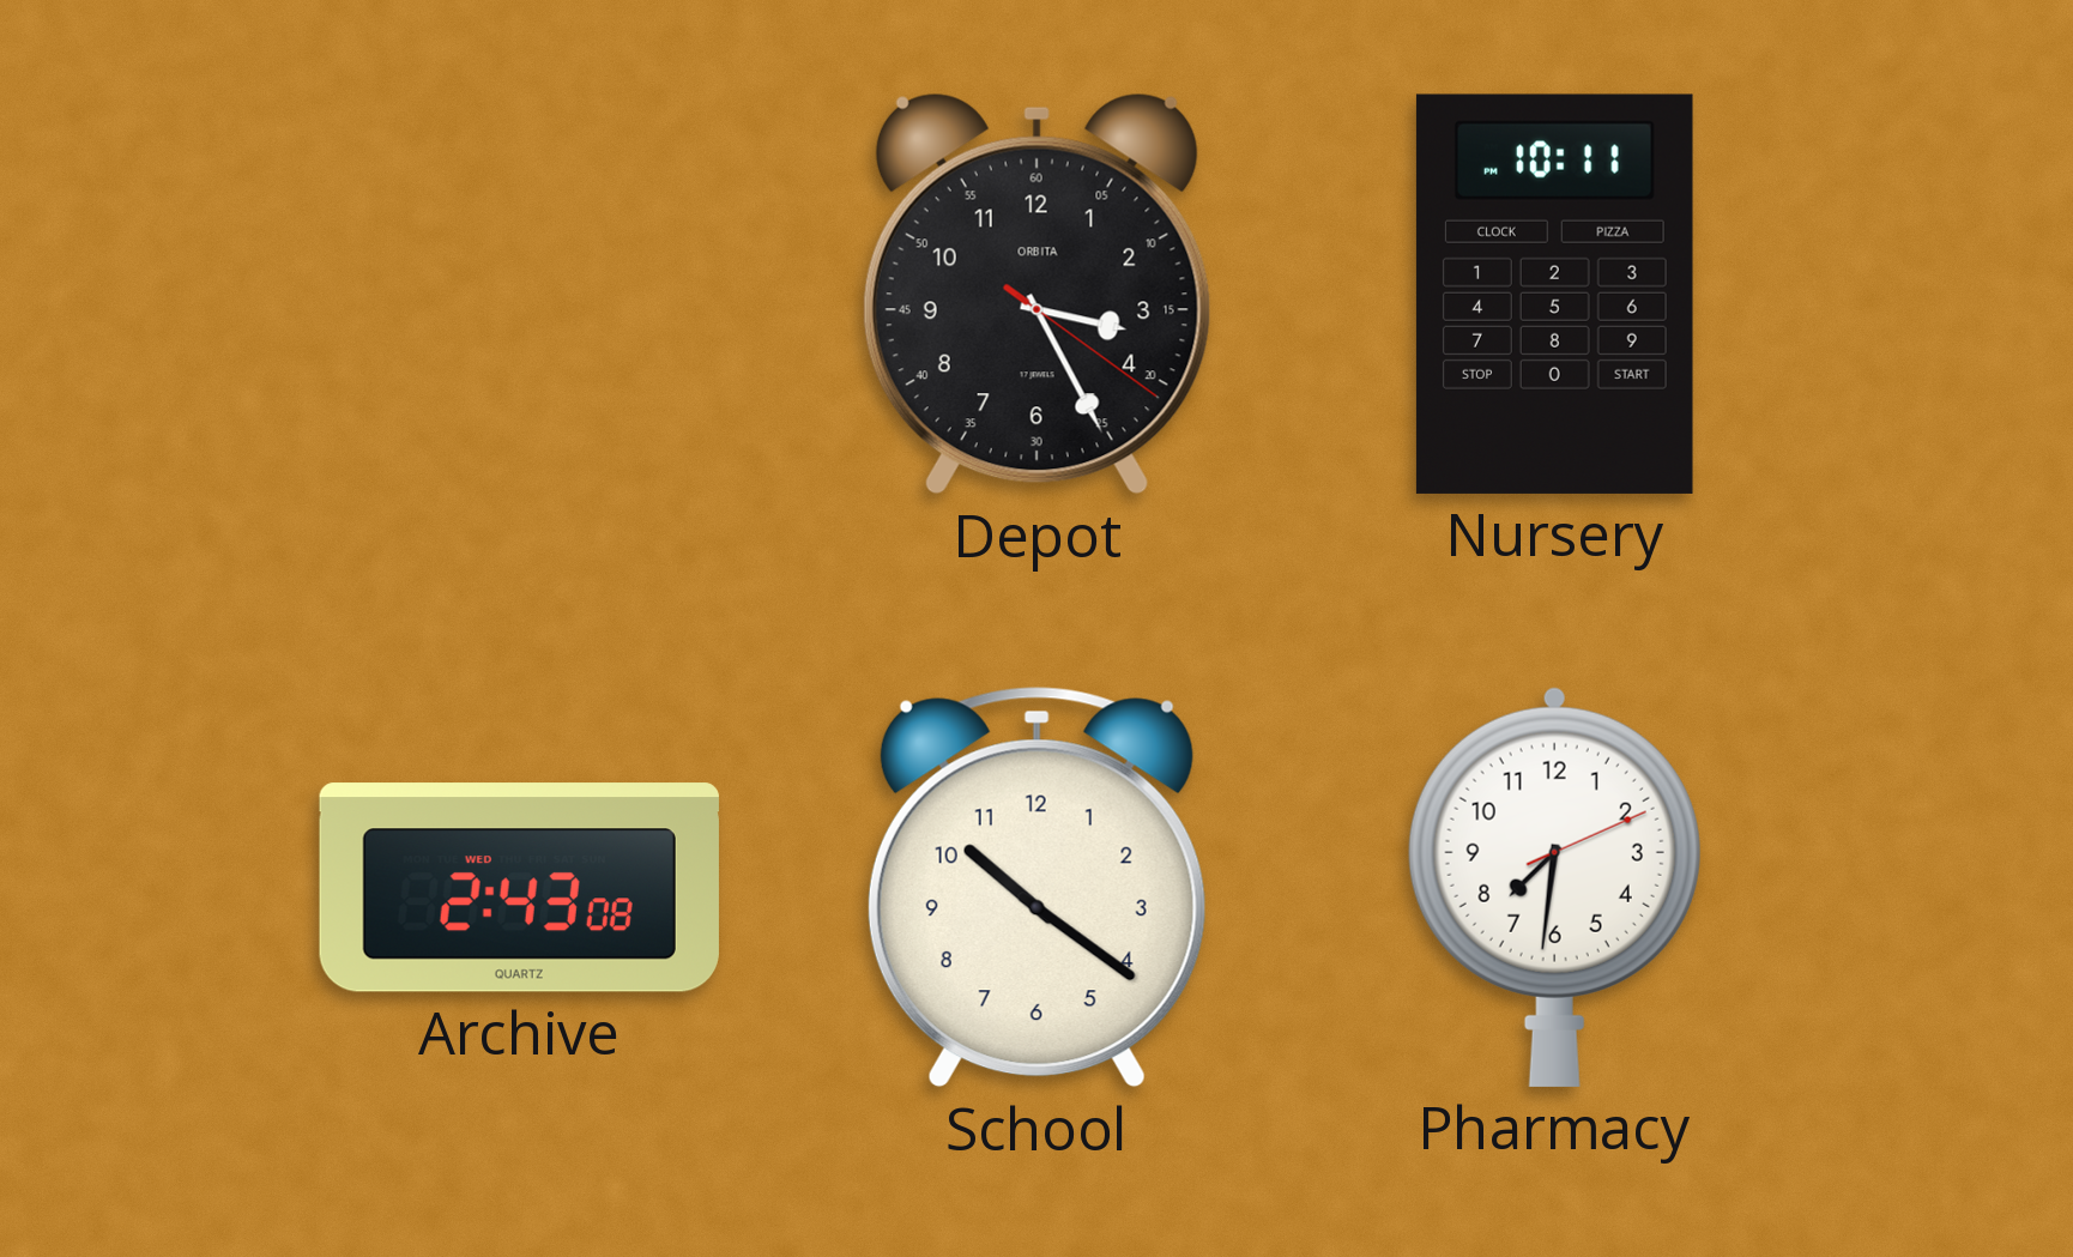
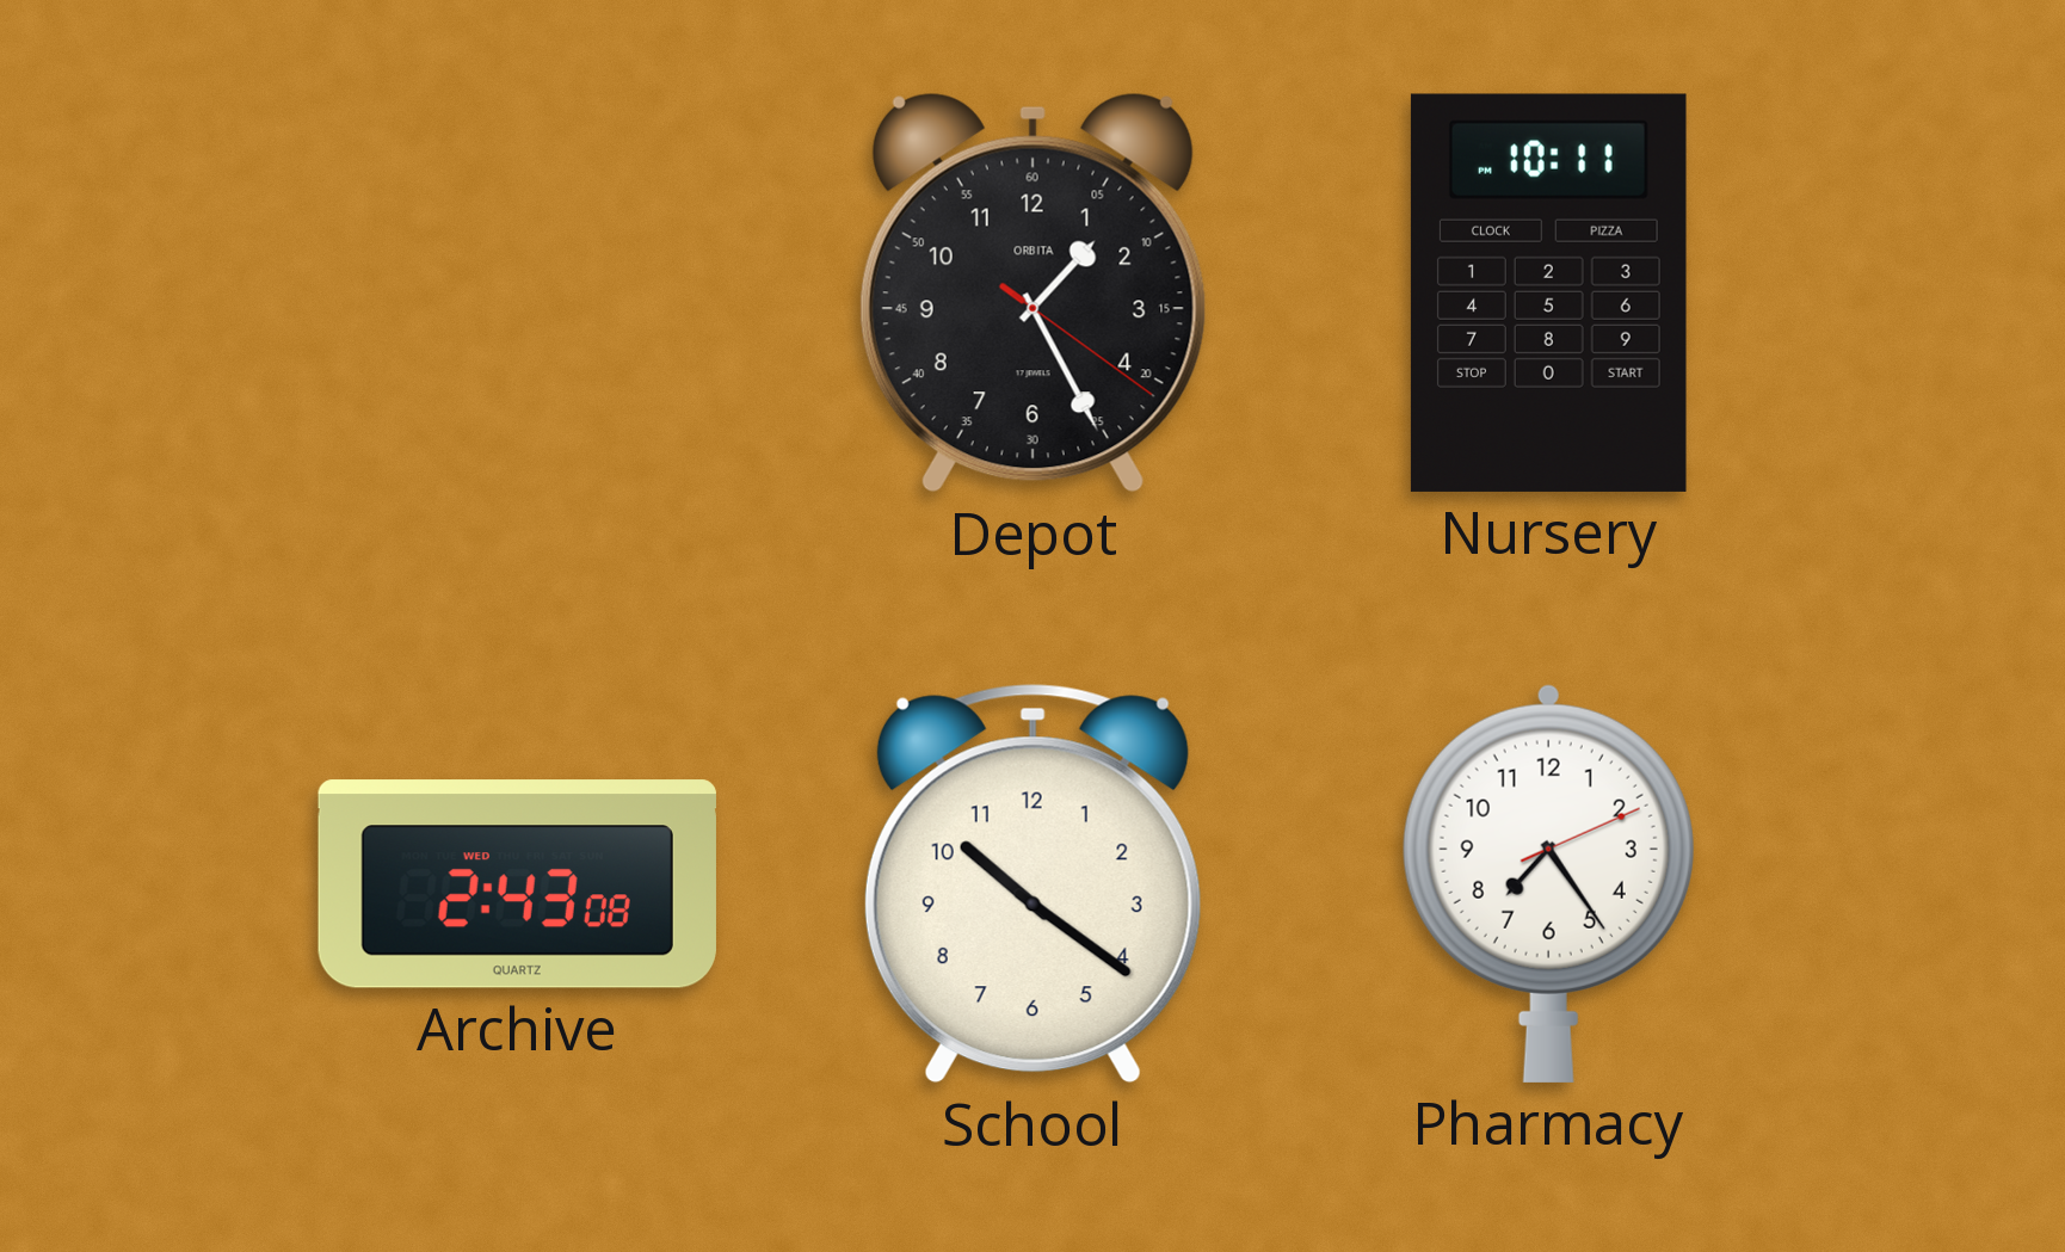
Depot: 3:25 -> 1:25 (1032, 292)
Pharmacy: 7:31 -> 7:24 (1548, 883)
